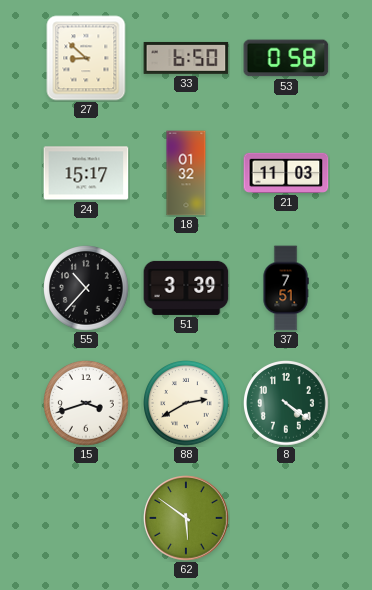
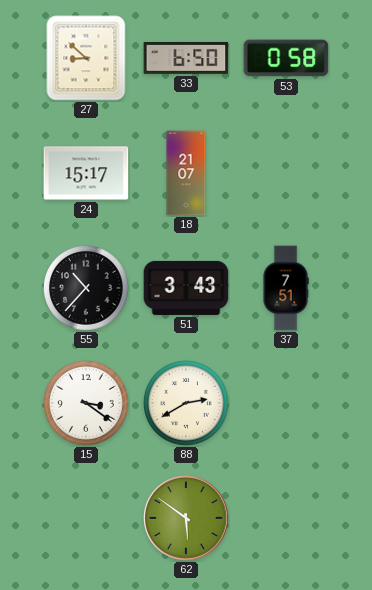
18: 01:32 -> 21:07 (186, 173)
21: 11:03 -> none (286, 173)
51: 3:39 -> 3:43 (186, 288)
15: 3:42 -> 3:21 (87, 404)
8: 4:21 -> none (287, 404)
